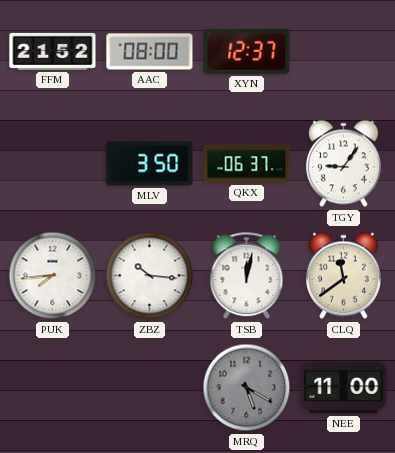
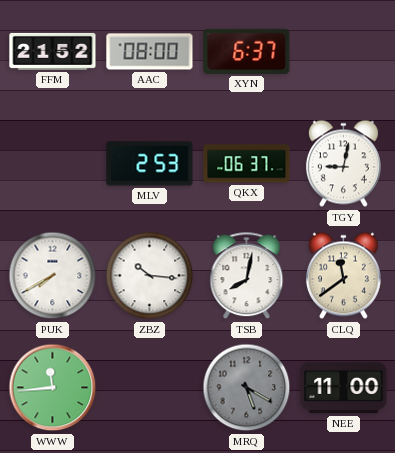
XYN: 12:37 -> 6:37 (247, 51)
MLV: 3:50 -> 2:53 (150, 164)
TGY: 9:06 -> 9:02 (343, 164)
PUK: 7:44 -> 7:40 (53, 276)
TSB: 12:02 -> 8:02 (247, 276)
WWW: none -> 11:44 (53, 388)
